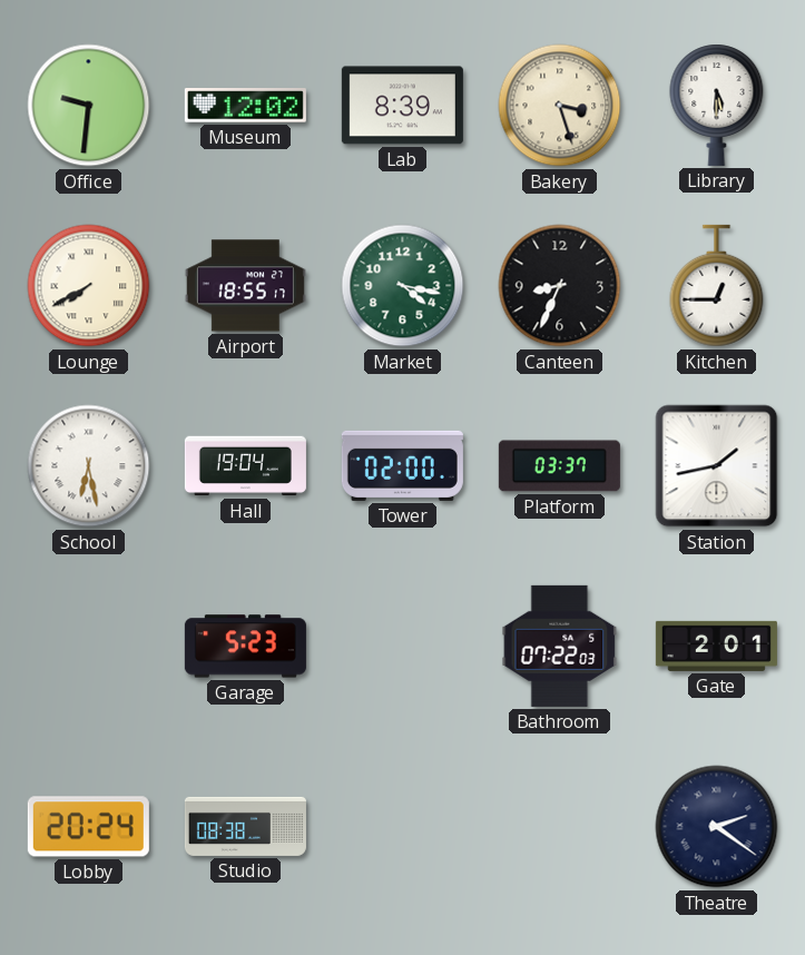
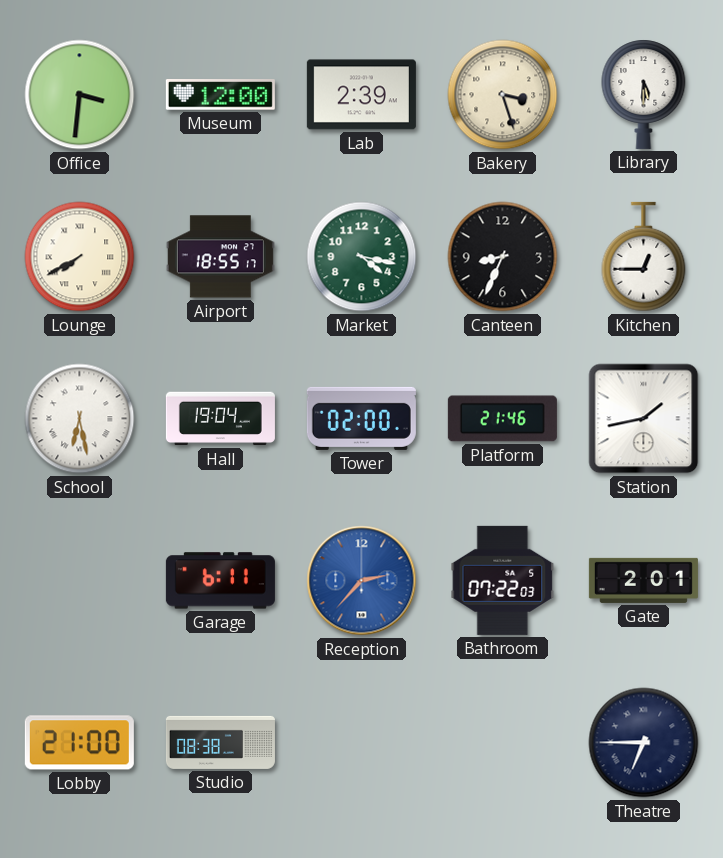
Office: 9:31 -> 3:31 (80, 95)
Museum: 12:02 -> 12:00 (220, 95)
Lab: 8:39 -> 2:39 (361, 95)
Platform: 03:37 -> 21:46 (502, 419)
Garage: 5:23 -> 6:11 (220, 581)
Reception: none -> 2:37 (362, 581)
Lobby: 20:24 -> 21:00 (79, 743)
Theatre: 2:21 -> 6:45 (644, 743)
